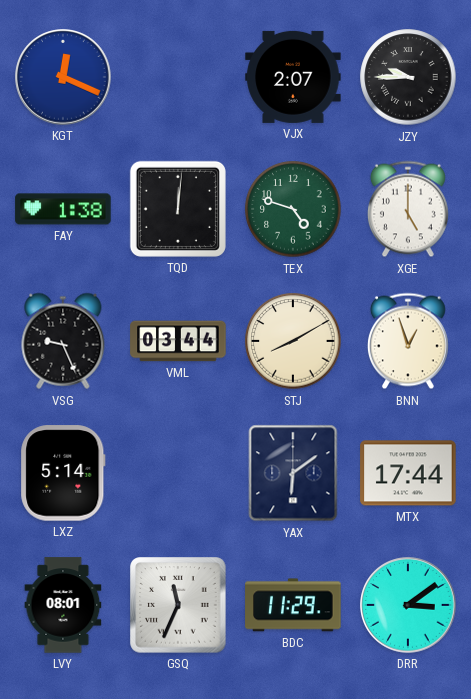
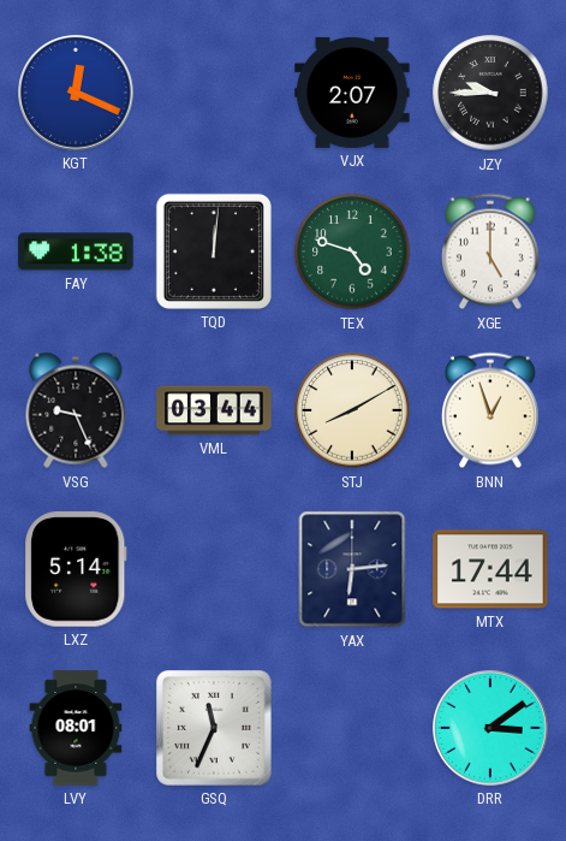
YAX: 6:09 -> 6:14 (352, 569)
BDC: 11:29 -> none (293, 605)
